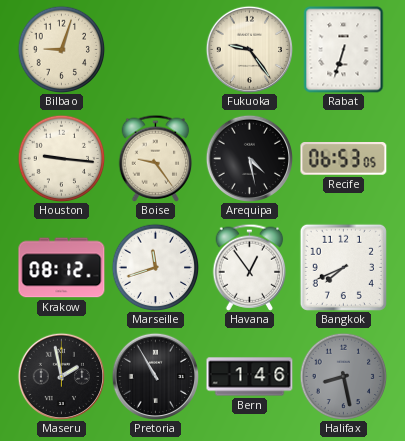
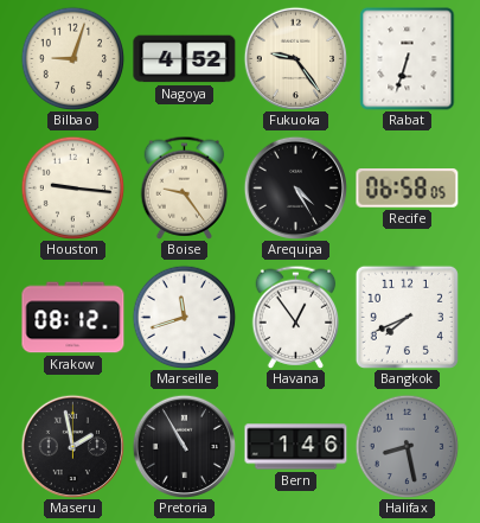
Nagoya: none -> 4:52 (185, 59)
Arequipa: 4:28 -> 4:25 (295, 187)
Recife: 06:53 -> 06:58 (408, 189)
